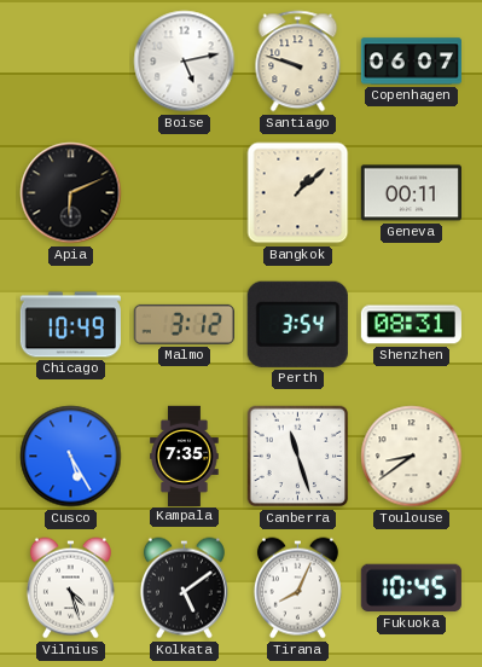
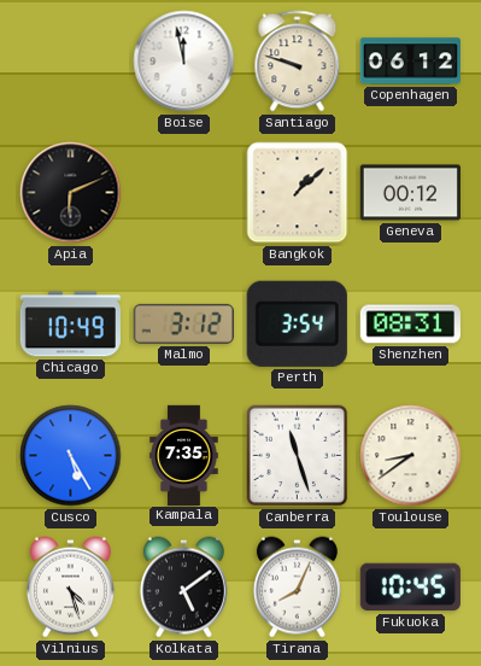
Boise: 5:13 -> 11:58 (184, 62)
Copenhagen: 06:07 -> 06:12 (410, 62)
Geneva: 00:11 -> 00:12 (410, 193)
